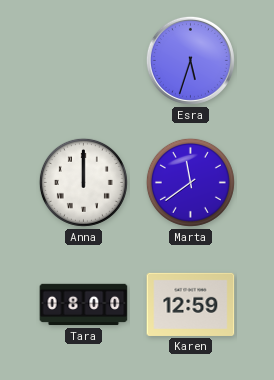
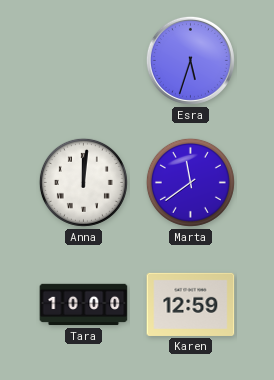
Anna: 12:00 -> 12:01 (83, 182)
Tara: 08:00 -> 10:00 (84, 305)
